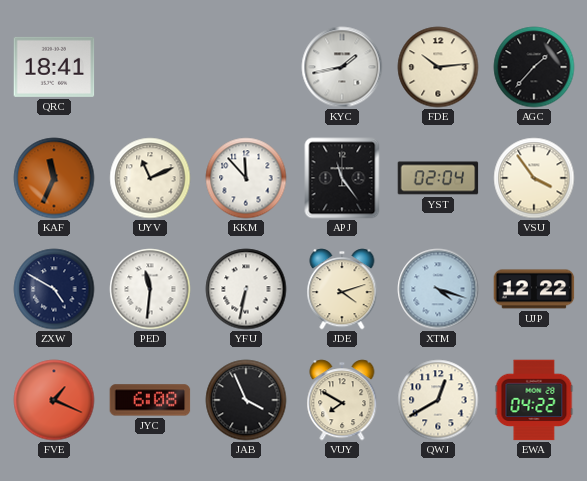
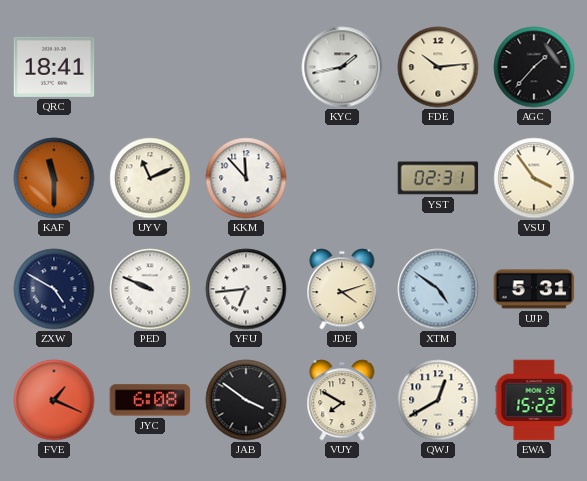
KAF: 11:34 -> 11:30 (54, 178)
APJ: 11:24 -> none (342, 178)
YST: 02:04 -> 02:31 (438, 178)
PED: 11:31 -> 9:49 (150, 289)
YFU: 6:32 -> 6:44 (246, 289)
XTM: 4:18 -> 4:51 (438, 289)
UJP: 12:22 -> 5:31 (534, 289)
JAB: 3:56 -> 3:51 (246, 400)
EWA: 04:22 -> 15:22 (534, 400)
